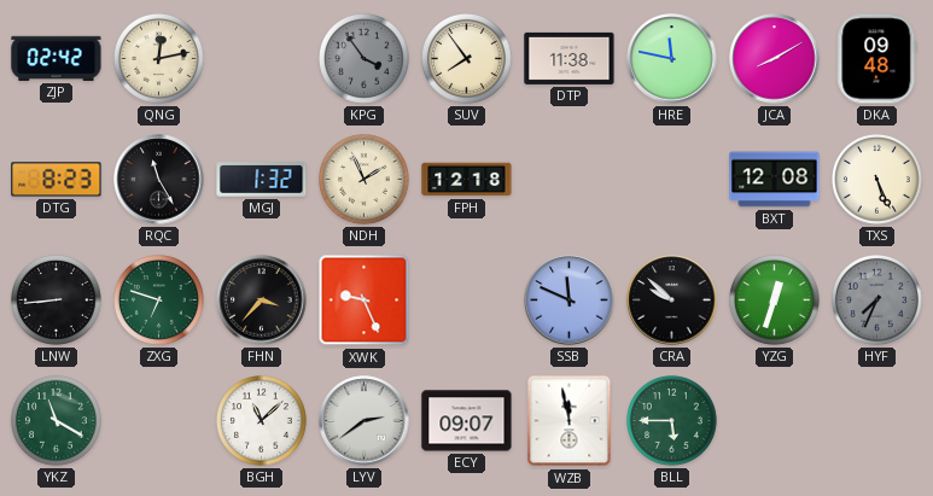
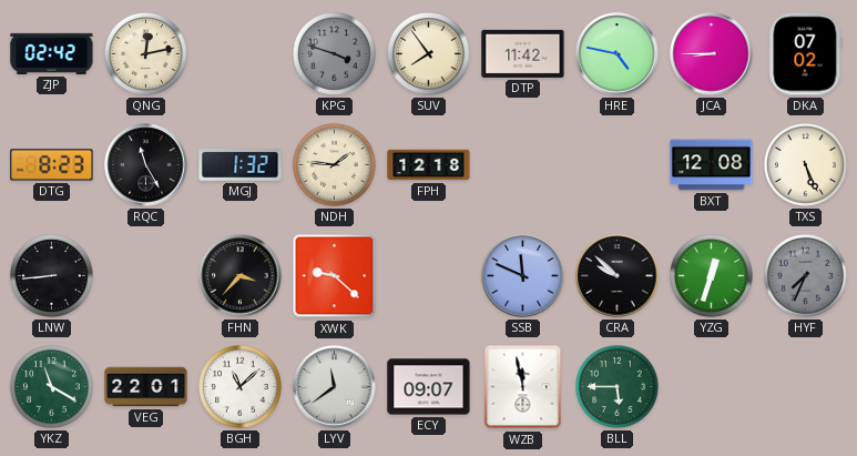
KPG: 3:54 -> 3:48 (335, 54)
DTP: 11:38 -> 11:42 (523, 53)
HRE: 11:47 -> 4:47 (618, 54)
JCA: 8:10 -> 8:45 (712, 54)
DKA: 09:48 -> 07:02 (806, 54)
NDH: 1:56 -> 1:46 (335, 165)
ZXG: 6:48 -> none (159, 300)
XWK: 9:26 -> 9:22 (335, 276)
VEG: none -> 22:01 (146, 387)
LYV: 2:39 -> 11:39 (335, 387)
